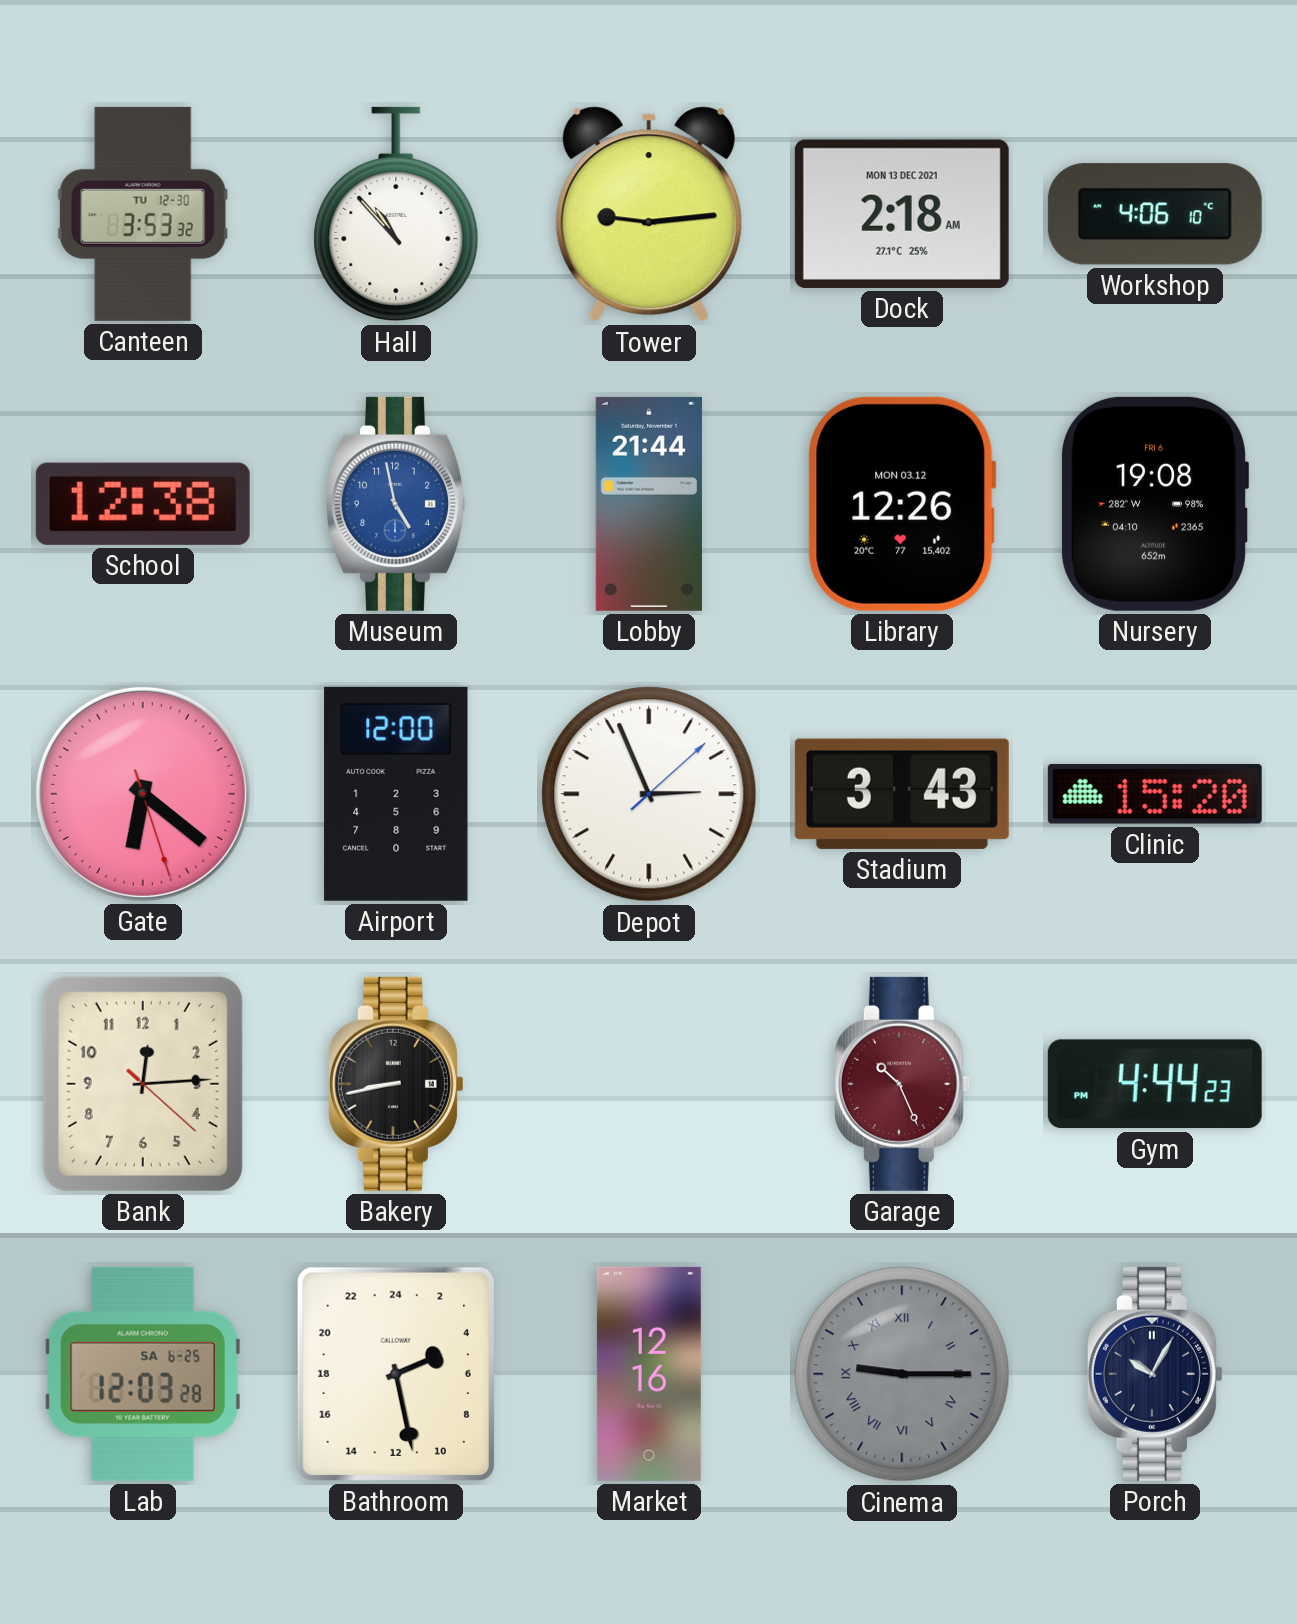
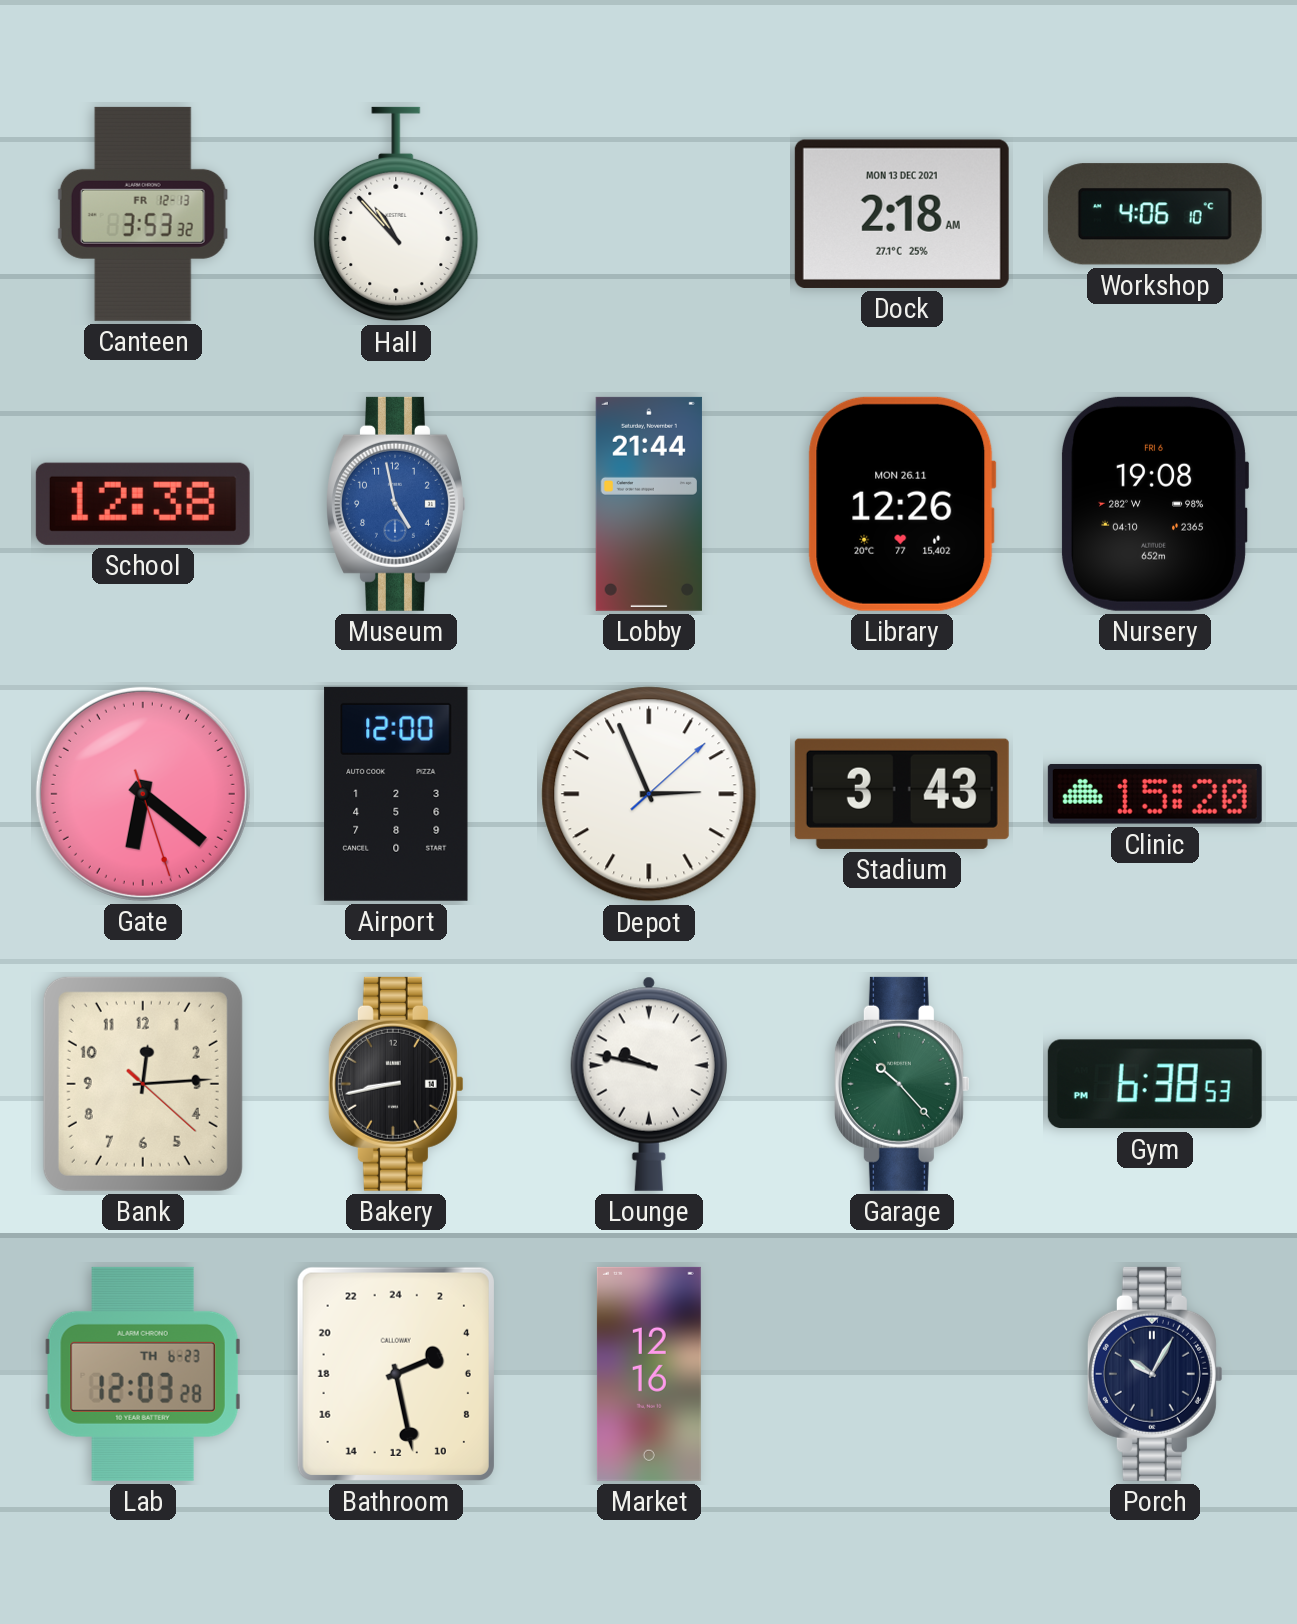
Canteen date: TU 12-30 -> FR 12-13 (143, 214)
Tower: 9:14 -> none (649, 214)
Library date: MON 03.12 -> MON 26.11 (902, 504)
Lounge: none -> 9:47 (649, 1084)
Garage: 10:26 -> 10:23 (902, 1084)
Garage dial: burgundy -> green (902, 1084)
Gym: 4:44 -> 6:38 (1155, 1084)
Lab date: SA 6-25 -> TH 6-23 (143, 1374)
Cinema: 9:15 -> none (902, 1374)
